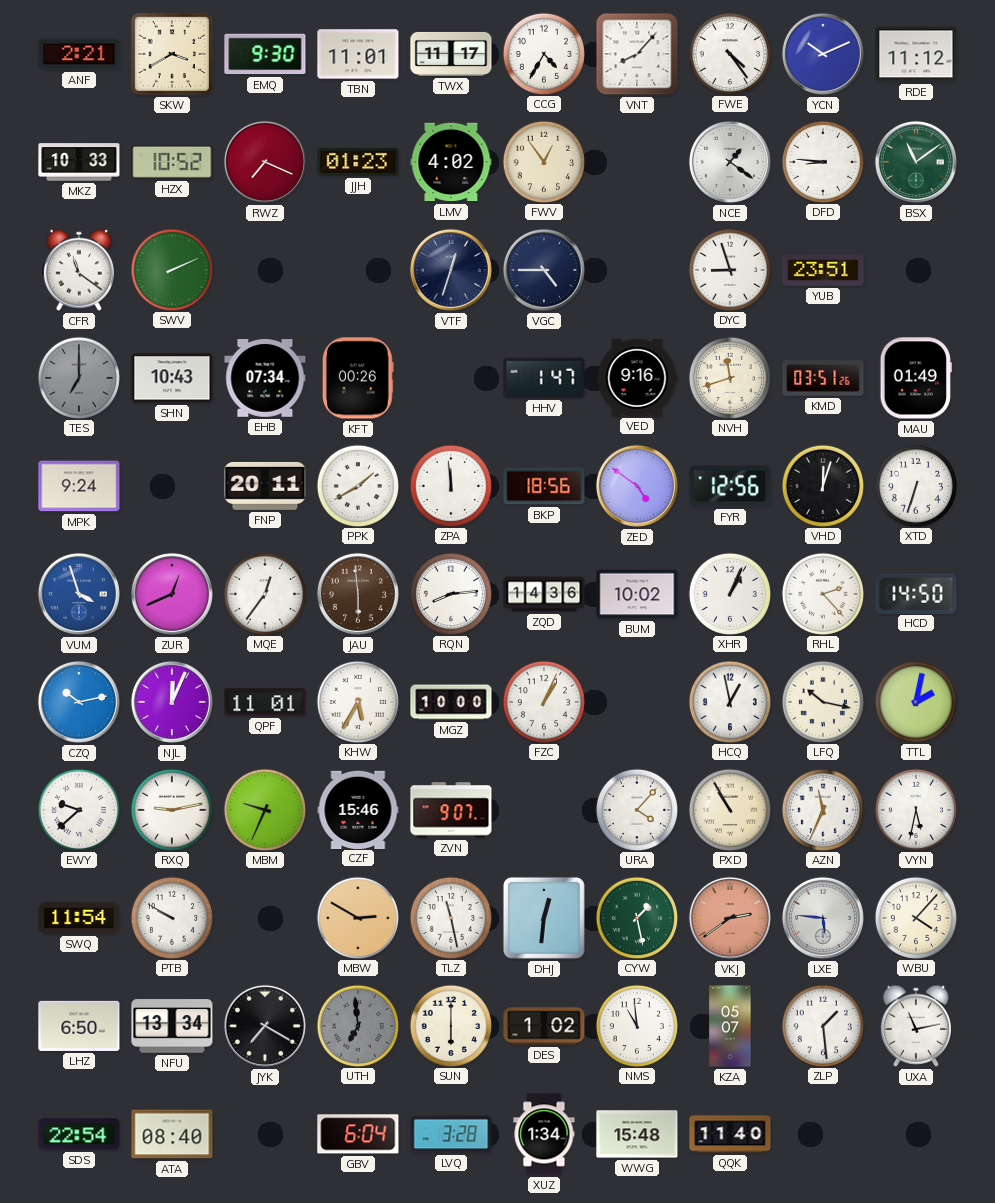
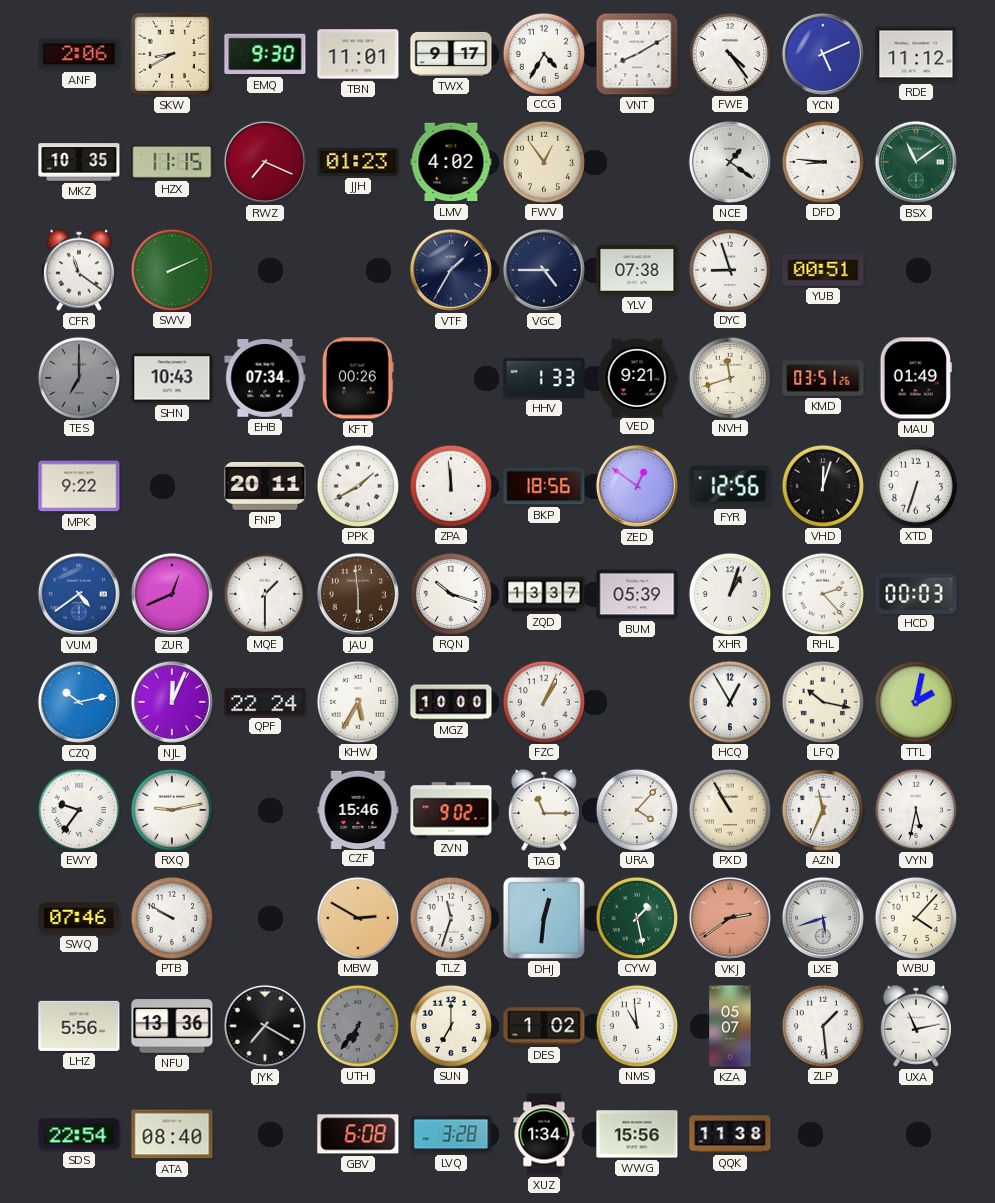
ANF: 2:21 -> 2:06 (79, 54)
SKW: 3:40 -> 8:40 (172, 54)
TWX: 11:17 -> 9:17 (451, 54)
VNT: 8:07 -> 8:10 (637, 54)
YCN: 10:11 -> 5:11 (823, 54)
MKZ: 10:33 -> 10:35 (79, 162)
HZX: 10:52 -> 11:15 (172, 162)
VTF: 12:33 -> 1:35 (451, 270)
YLV: none -> 07:38 (637, 270)
YUB: 23:51 -> 00:51 (823, 270)
HHV: 1:47 -> 1:33 (544, 378)
VED: 9:16 -> 9:21 (637, 377)
MPK: 9:24 -> 9:22 (79, 486)
ZED: 4:51 -> 12:51 (637, 486)
VUM: 3:57 -> 4:39 (79, 594)
MQE: 12:36 -> 1:30 (264, 593)
RQN: 8:14 -> 10:18 (450, 593)
ZQD: 14:36 -> 13:37 (544, 594)
BUM: 10:02 -> 05:39 (637, 594)
XHR: 1:04 -> 1:03 (729, 593)
HCD: 14:50 -> 00:03 (916, 593)
QPF: 11:01 -> 22:24 (265, 702)
HCQ: 12:58 -> 12:55 (729, 701)
EWY: 9:38 -> 9:36 (78, 809)
MBM: 9:34 -> none (264, 809)
ZVN: 9:07 -> 9:02 (451, 810)
TAG: none -> 11:15 (544, 810)
SWQ: 11:54 -> 07:46 (79, 918)
TLZ: 11:28 -> 11:33 (450, 917)
LXE: 5:46 -> 5:42 (823, 918)
LHZ: 6:50 -> 5:56 (79, 1026)
NFU: 13:34 -> 13:36 (172, 1026)
UTH: 6:59 -> 6:36 (357, 1025)
SUN: 6:00 -> 7:00 (450, 1025)
GBV: 6:04 -> 6:08 (358, 1134)
WWG: 15:48 -> 15:56 (637, 1134)
QQK: 11:40 -> 11:38 (730, 1134)
